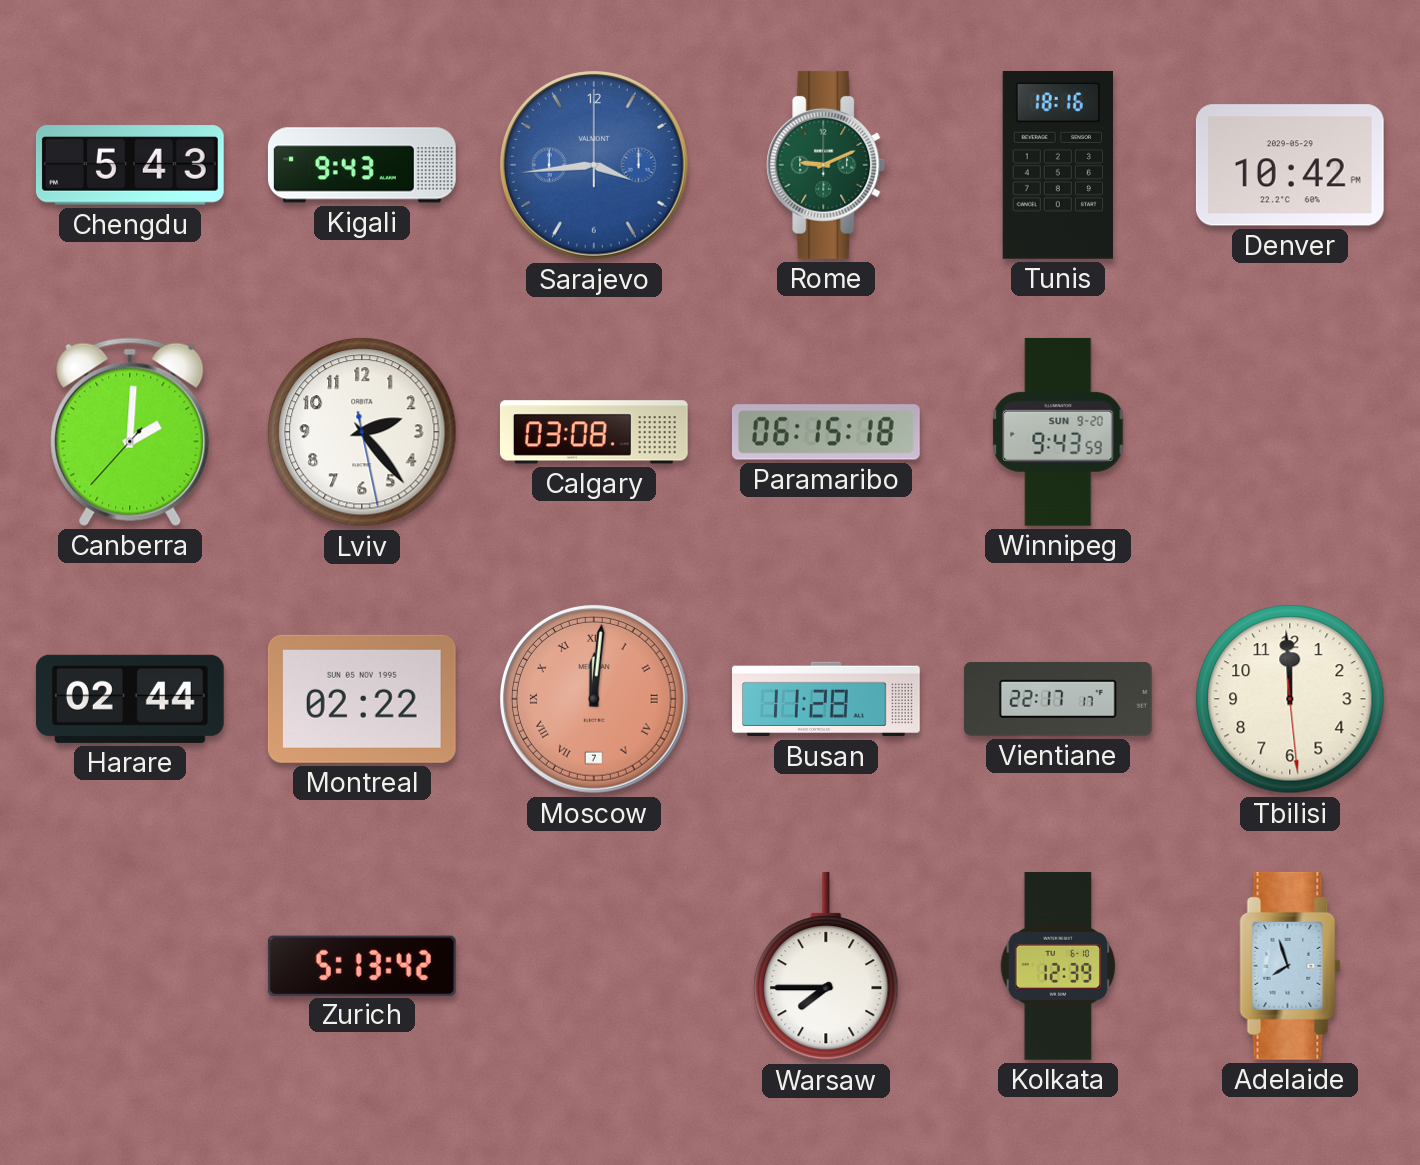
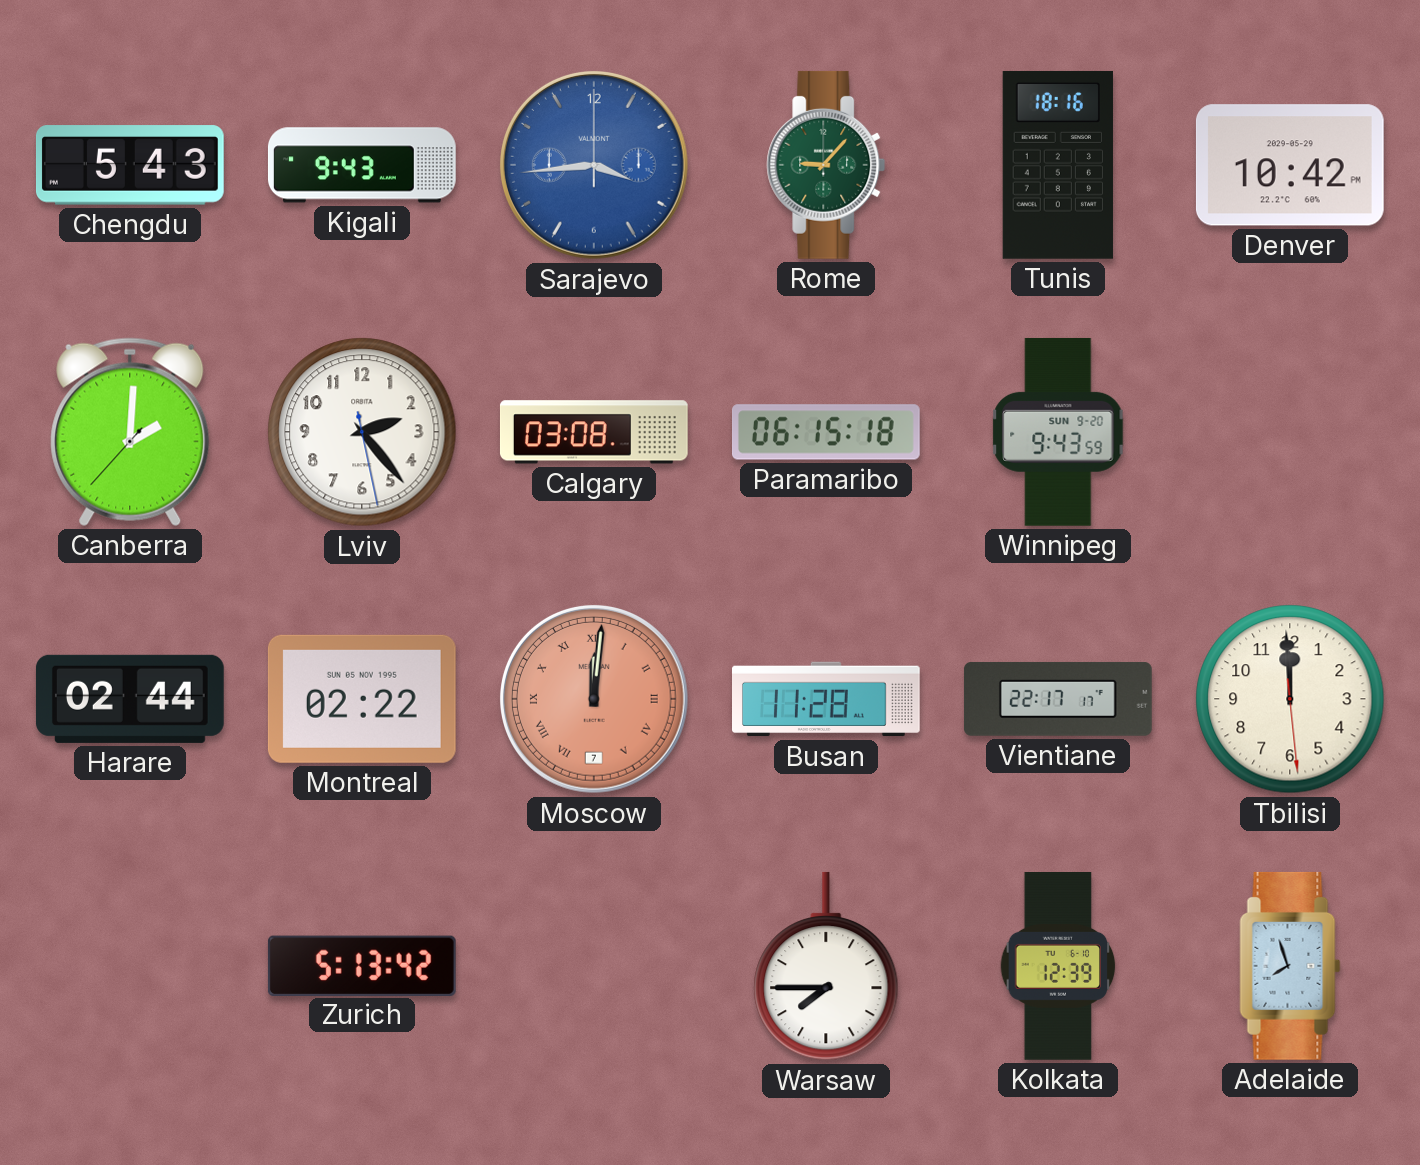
Rome: 9:11 -> 9:07 (826, 165)
